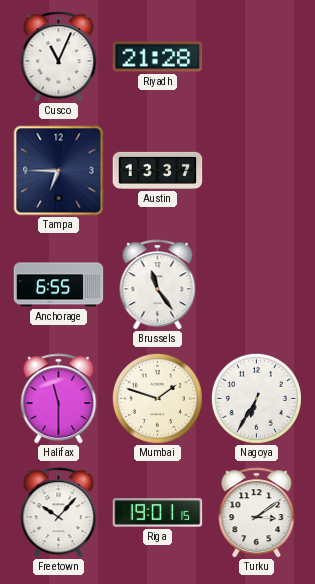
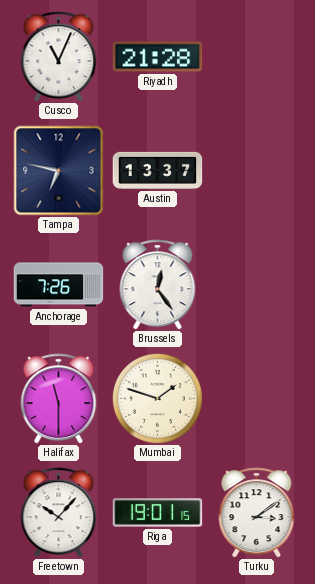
Tampa: 6:45 -> 6:47 (59, 171)
Anchorage: 6:55 -> 7:26 (59, 285)
Brussels: 11:24 -> 12:24 (158, 285)
Nagoya: 6:35 -> none (256, 398)
